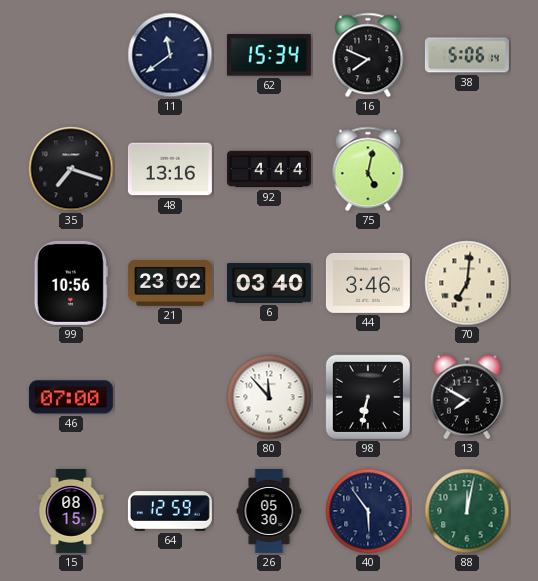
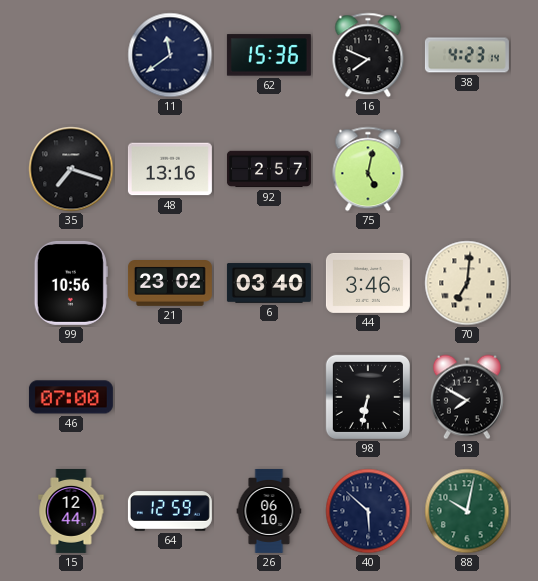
62: 15:34 -> 15:36 (269, 55)
38: 5:06 -> 4:23 (467, 55)
92: 4:44 -> 2:57 (269, 169)
80: 11:53 -> none (269, 397)
15: 08:15 -> 12:44 (71, 511)
26: 05:30 -> 06:10 (269, 511)
40: 5:54 -> 5:52 (368, 511)
88: 12:02 -> 10:02 (467, 511)
